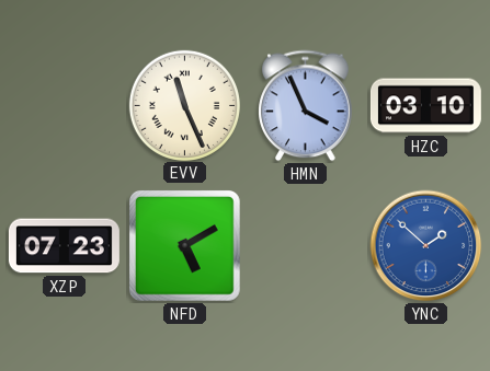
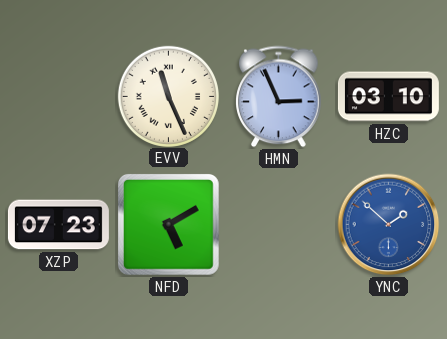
HMN: 3:56 -> 2:56 (279, 97)
